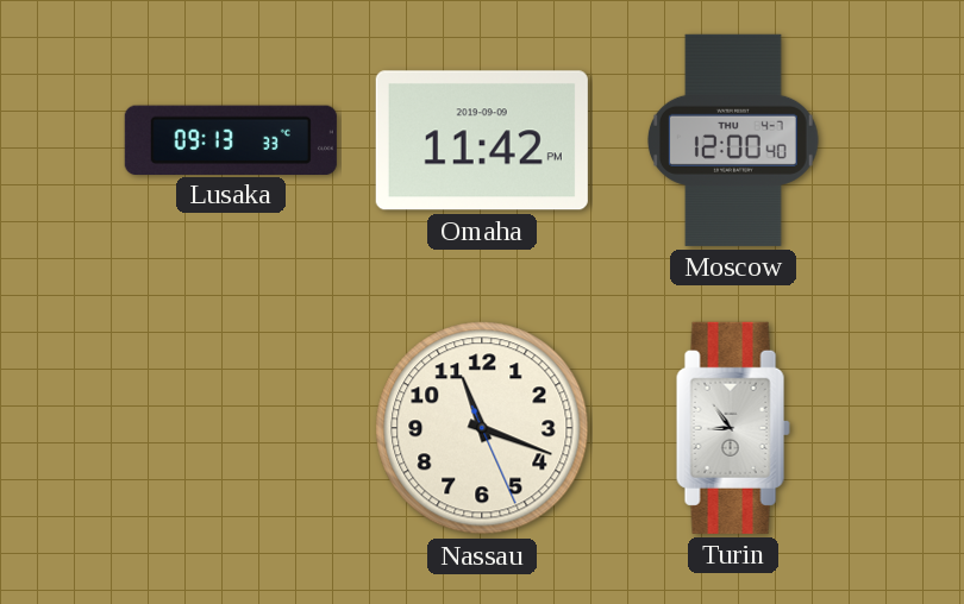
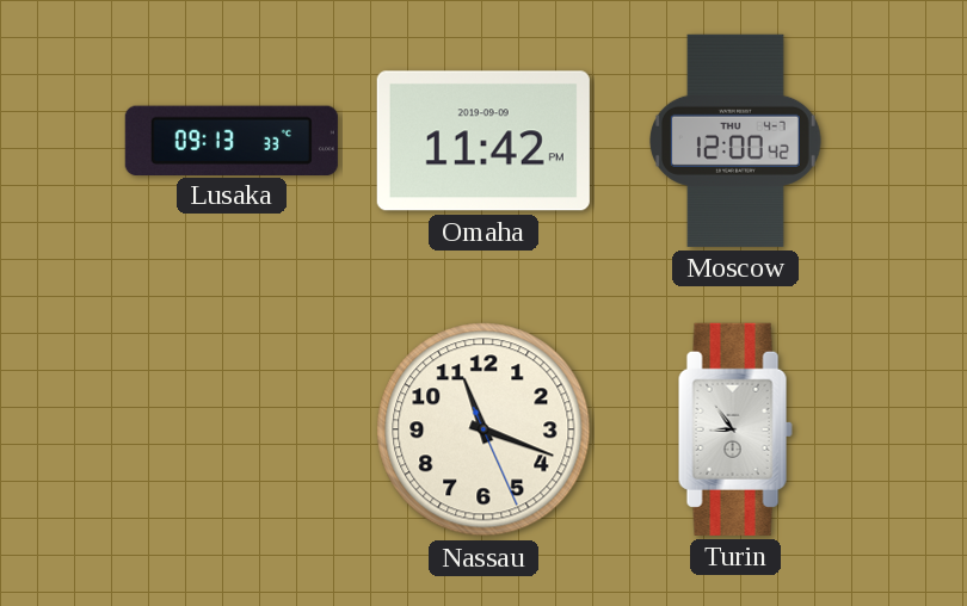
Moscow: 12:00:40 -> 12:00:42 (737, 141)
